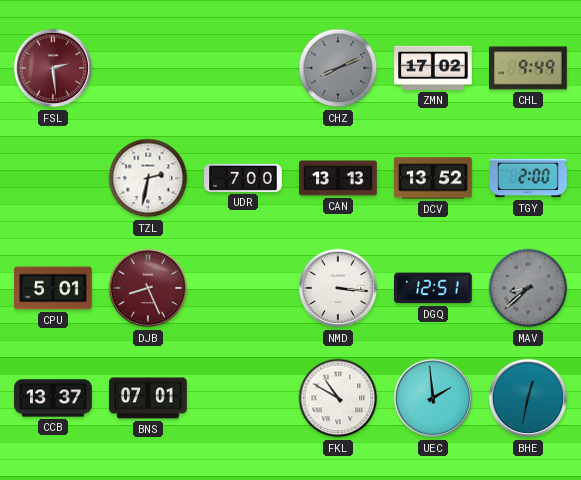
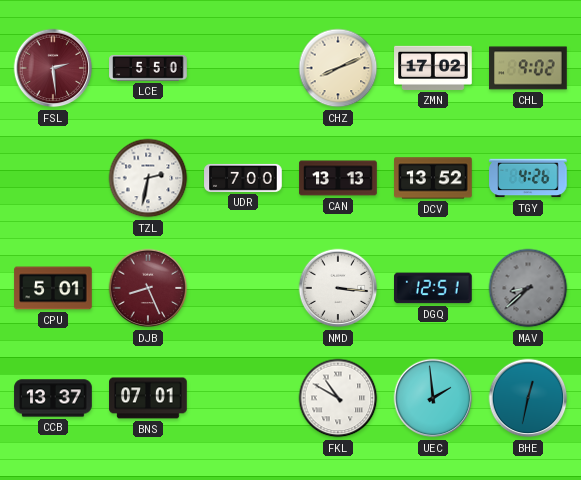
LCE: none -> 5:50 (148, 69)
CHZ dial: grey -> cream (338, 68)
CHL: 9:49 -> 9:02 (528, 68)
TGY: 2:00 -> 4:26 (528, 178)
